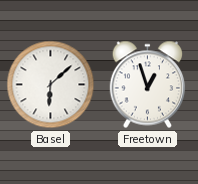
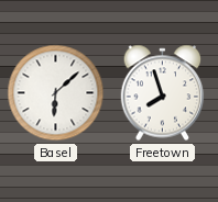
Freetown: 12:57 -> 7:57 (163, 93)
